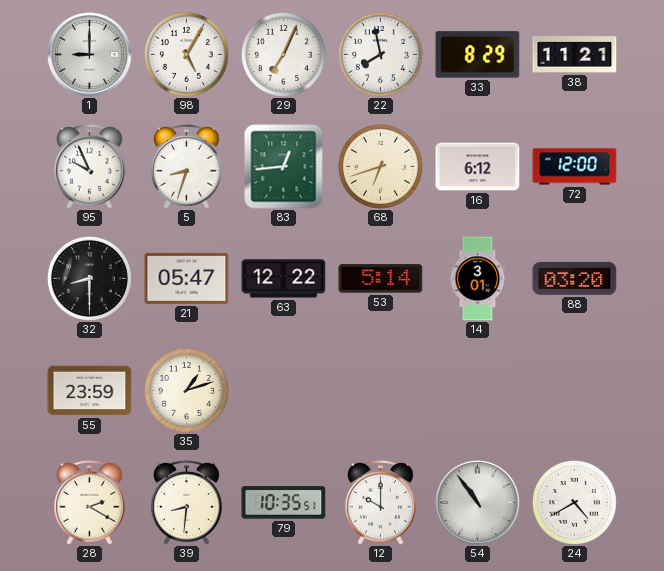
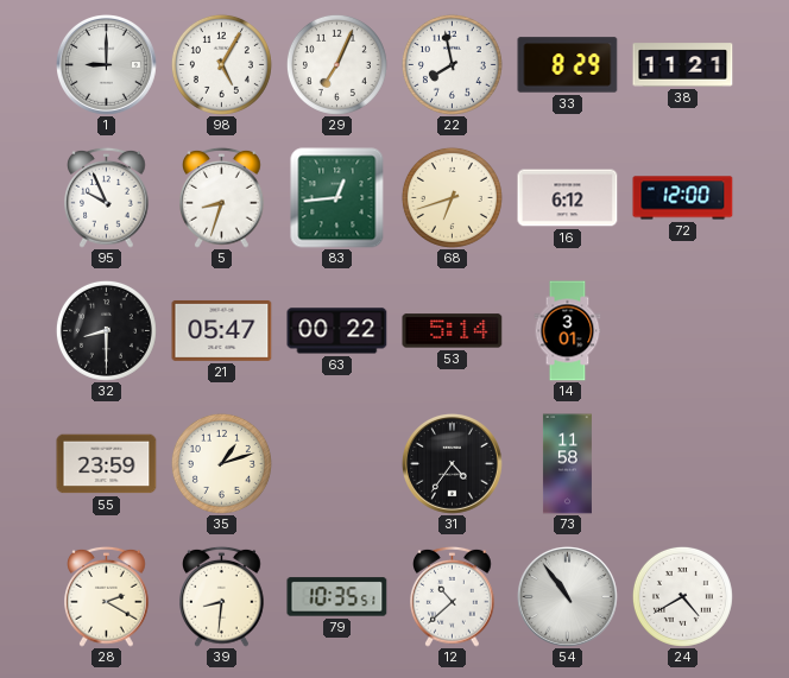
63: 12:22 -> 00:22 (337, 331)
88: 03:20 -> none (575, 278)
31: none -> 4:36 (453, 464)
73: none -> 11:58 (567, 464)
12: 10:00 -> 10:38 (453, 596)
